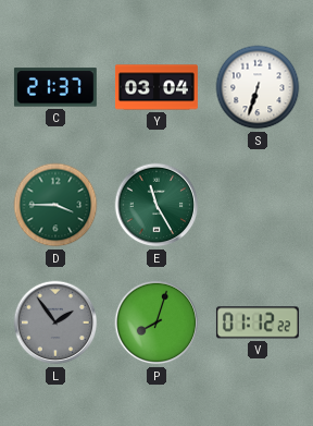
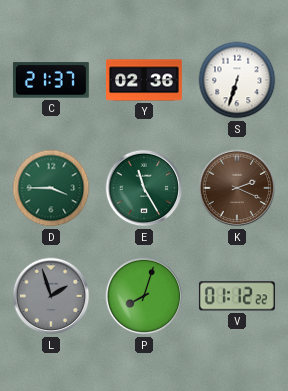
Y: 03:04 -> 02:36 (144, 80)
K: none -> 2:19 (237, 188)
L: 1:54 -> 1:57 (51, 296)
